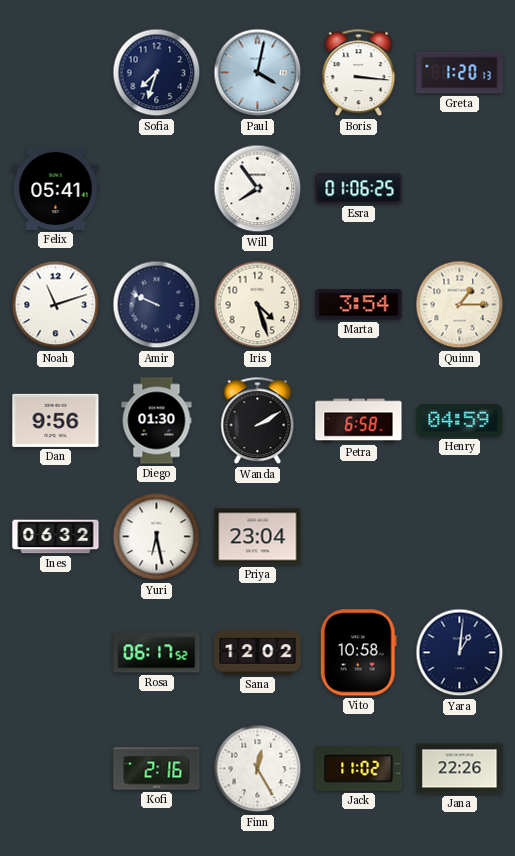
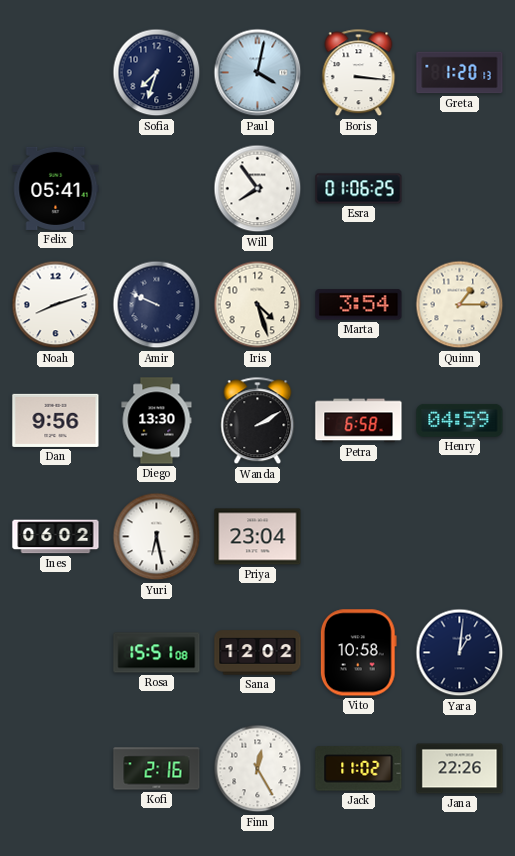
Noah: 11:12 -> 8:12 (56, 305)
Diego: 01:30 -> 13:30 (157, 421)
Ines: 06:32 -> 06:02 (56, 537)
Rosa: 06:17 -> 15:51 (157, 653)
